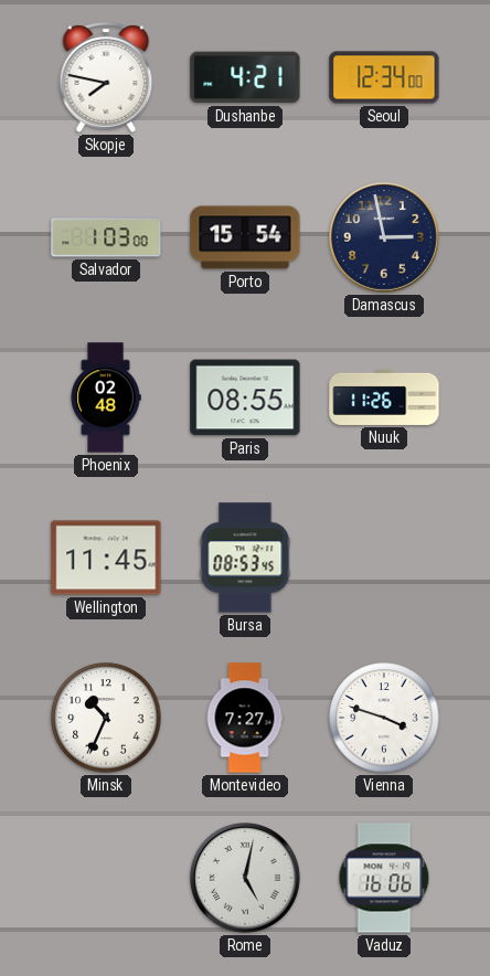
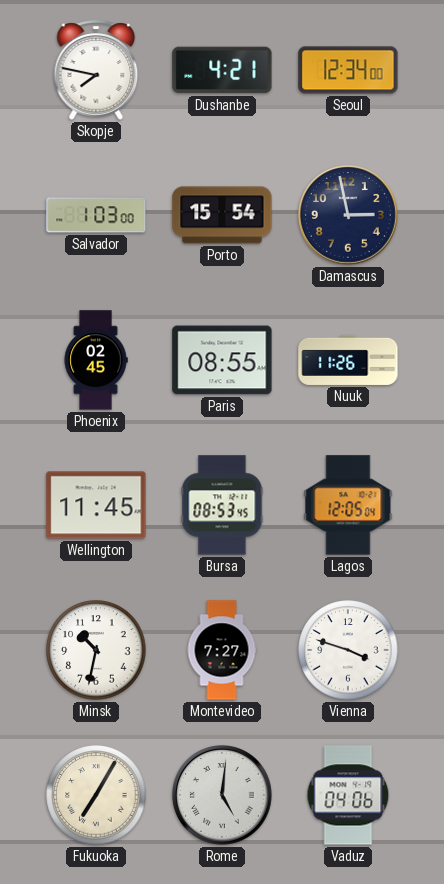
Phoenix: 02:48 -> 02:45 (96, 360)
Lagos: none -> 12:05 (348, 505)
Minsk: 10:34 -> 10:32 (96, 650)
Fukuoka: none -> 7:05 (96, 795)
Rome: 5:02 -> 5:01 (223, 796)
Vaduz: 16:06 -> 04:06 (348, 795)
